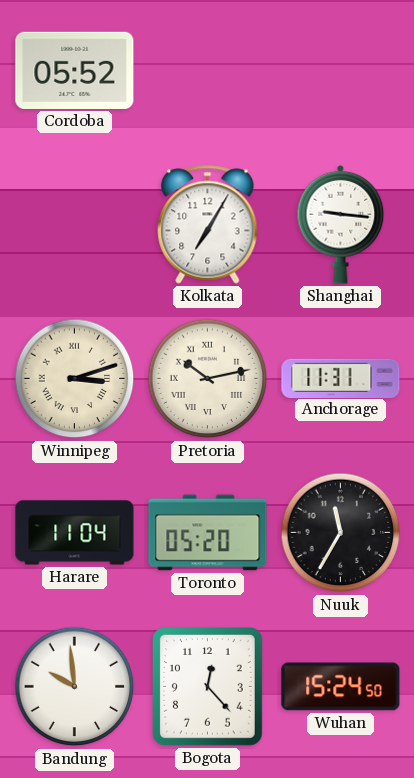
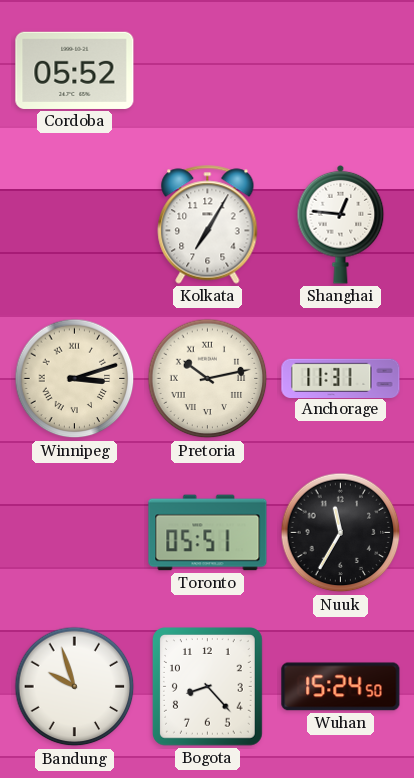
Shanghai: 9:16 -> 12:46 (341, 224)
Harare: 11:04 -> none (75, 533)
Toronto: 05:20 -> 05:51 (208, 533)
Bandung: 9:59 -> 9:57 (75, 687)
Bogota: 12:23 -> 8:23 (208, 687)
